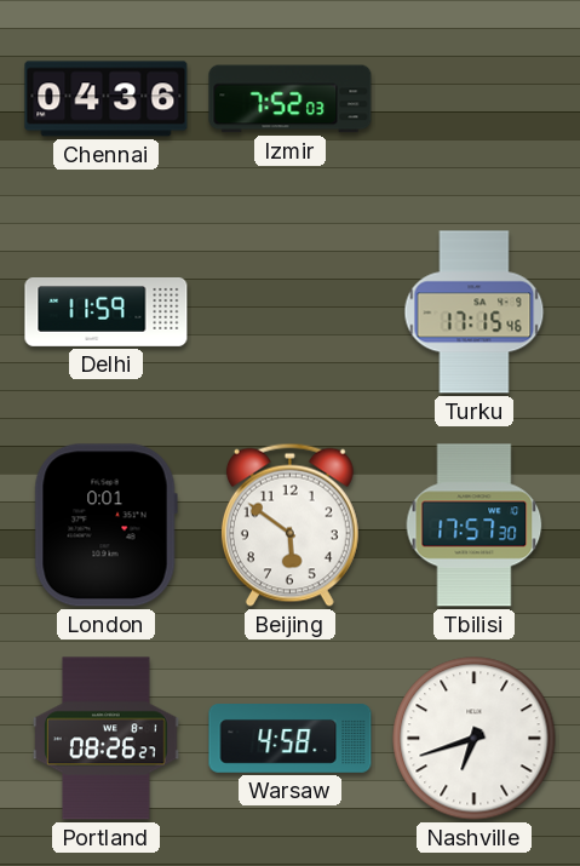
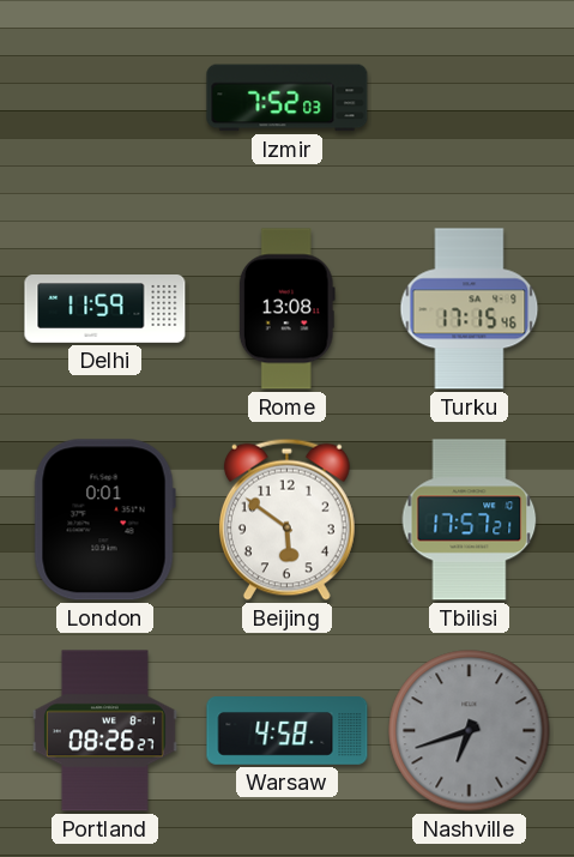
Chennai: 04:36 -> none (107, 99)
Rome: none -> 13:08 (286, 309)
Tbilisi: 17:57:30 -> 17:57:21 (470, 520)
Nashville dial: white -> grey (470, 731)
